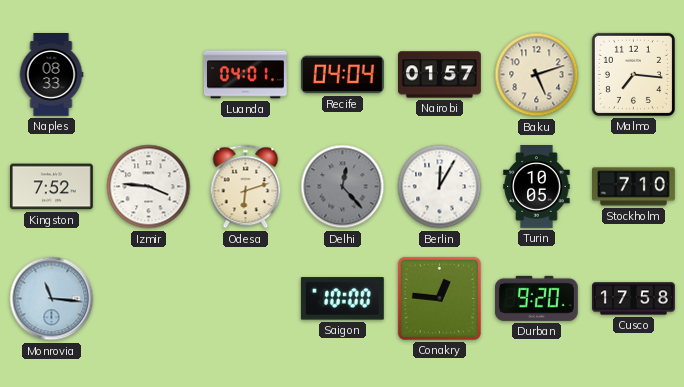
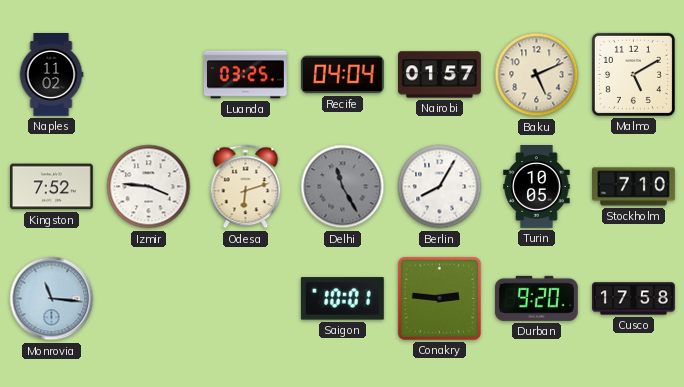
Naples: 08:33 -> 11:02 (51, 75)
Luanda: 04:01 -> 03:25 (245, 75)
Baku: 5:12 -> 5:11 (537, 75)
Malmo: 7:16 -> 5:10 (633, 74)
Delhi: 12:23 -> 11:25 (343, 187)
Berlin: 12:05 -> 8:05 (440, 187)
Saigon: 10:00 -> 10:01 (342, 299)
Conakry: 12:46 -> 2:46 (439, 298)
